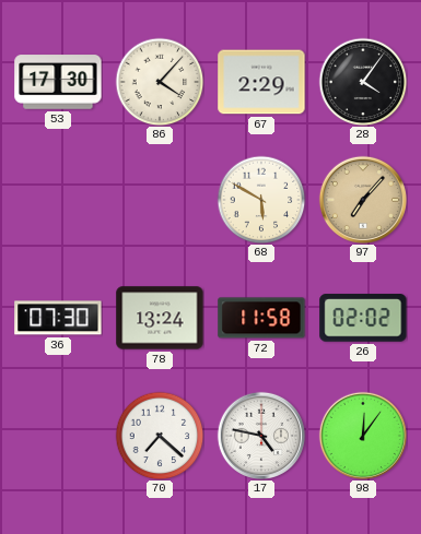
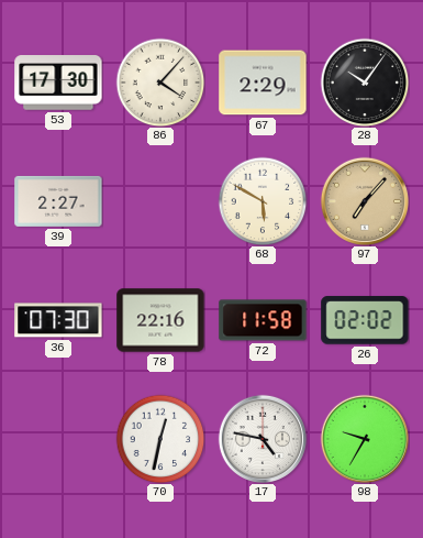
28: 4:06 -> 10:06 (365, 83)
39: none -> 2:27 (58, 201)
78: 13:24 -> 22:16 (160, 320)
70: 7:22 -> 12:32 (160, 439)
98: 12:06 -> 9:35 (364, 438)
